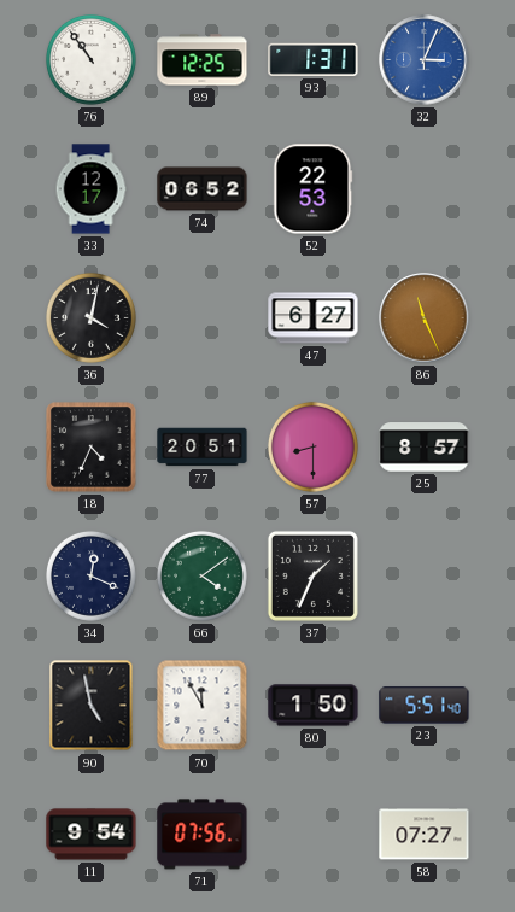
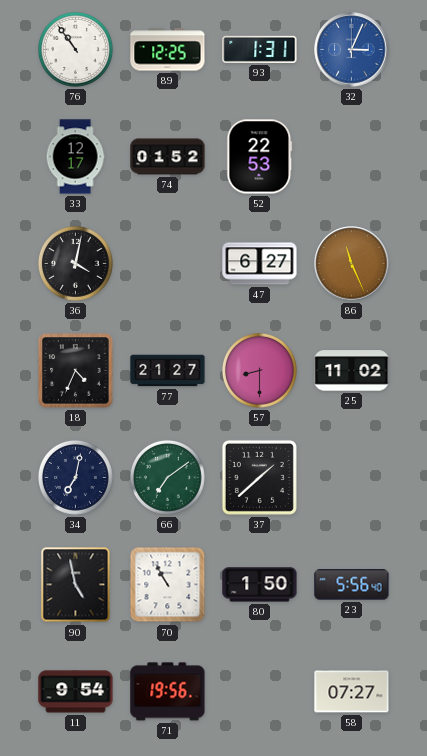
74: 06:52 -> 01:52 (168, 157)
77: 20:51 -> 21:27 (168, 371)
25: 8:57 -> 11:02 (352, 371)
34: 12:19 -> 7:02 (75, 477)
66: 4:09 -> 7:09 (167, 477)
37: 1:34 -> 1:38 (259, 477)
70: 11:55 -> 10:55 (168, 585)
23: 5:51 -> 5:56 (352, 585)
71: 07:56 -> 19:56 (168, 692)
